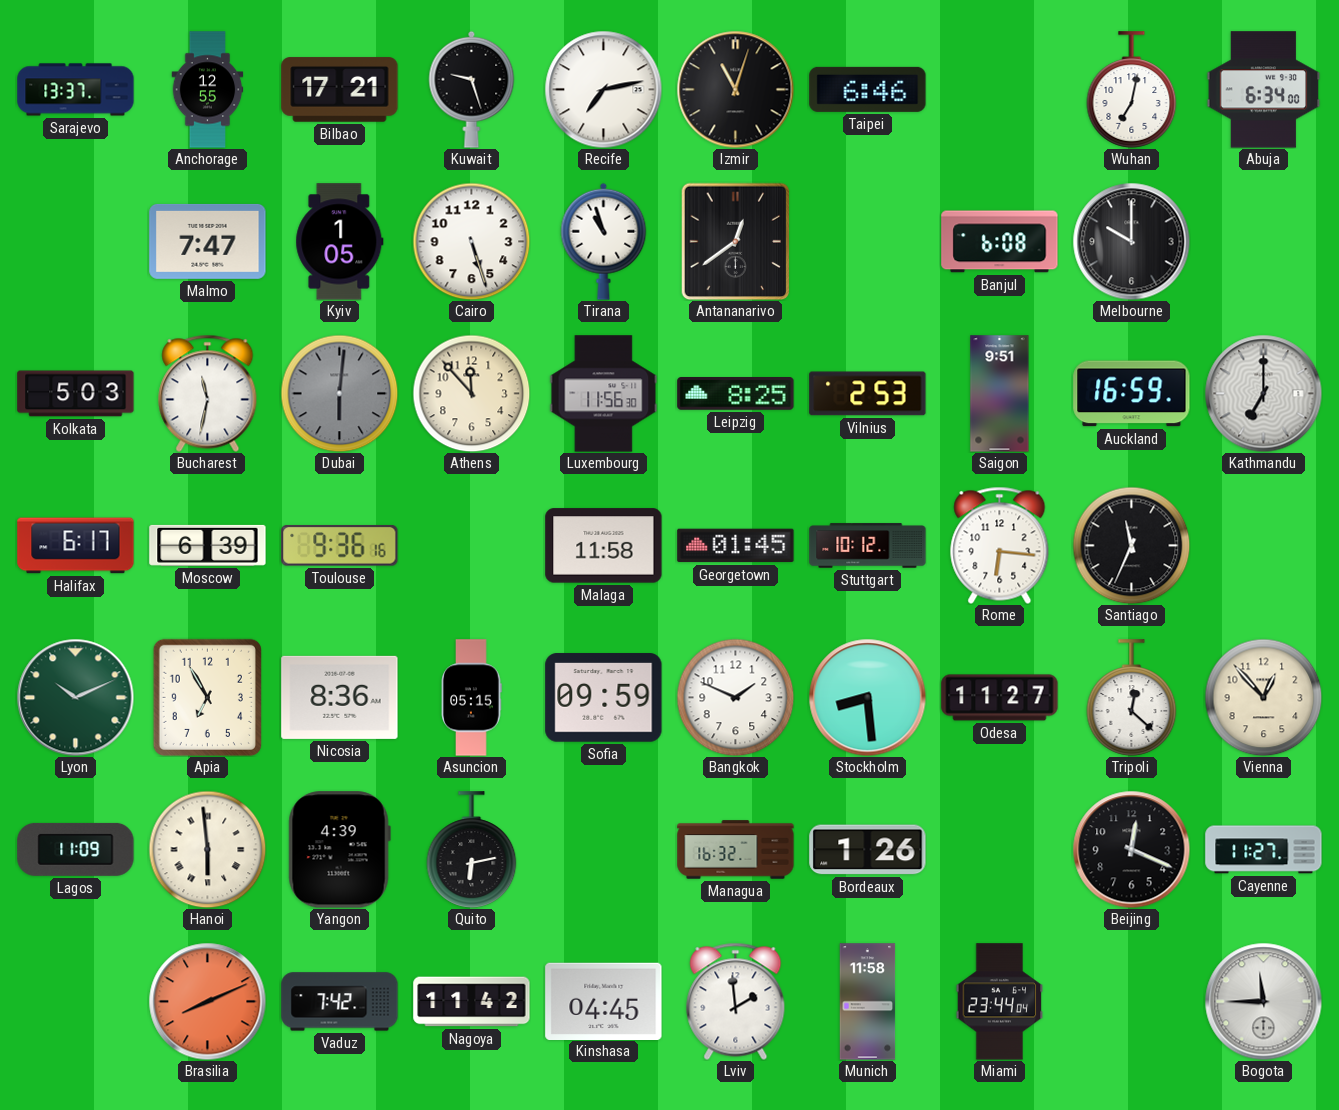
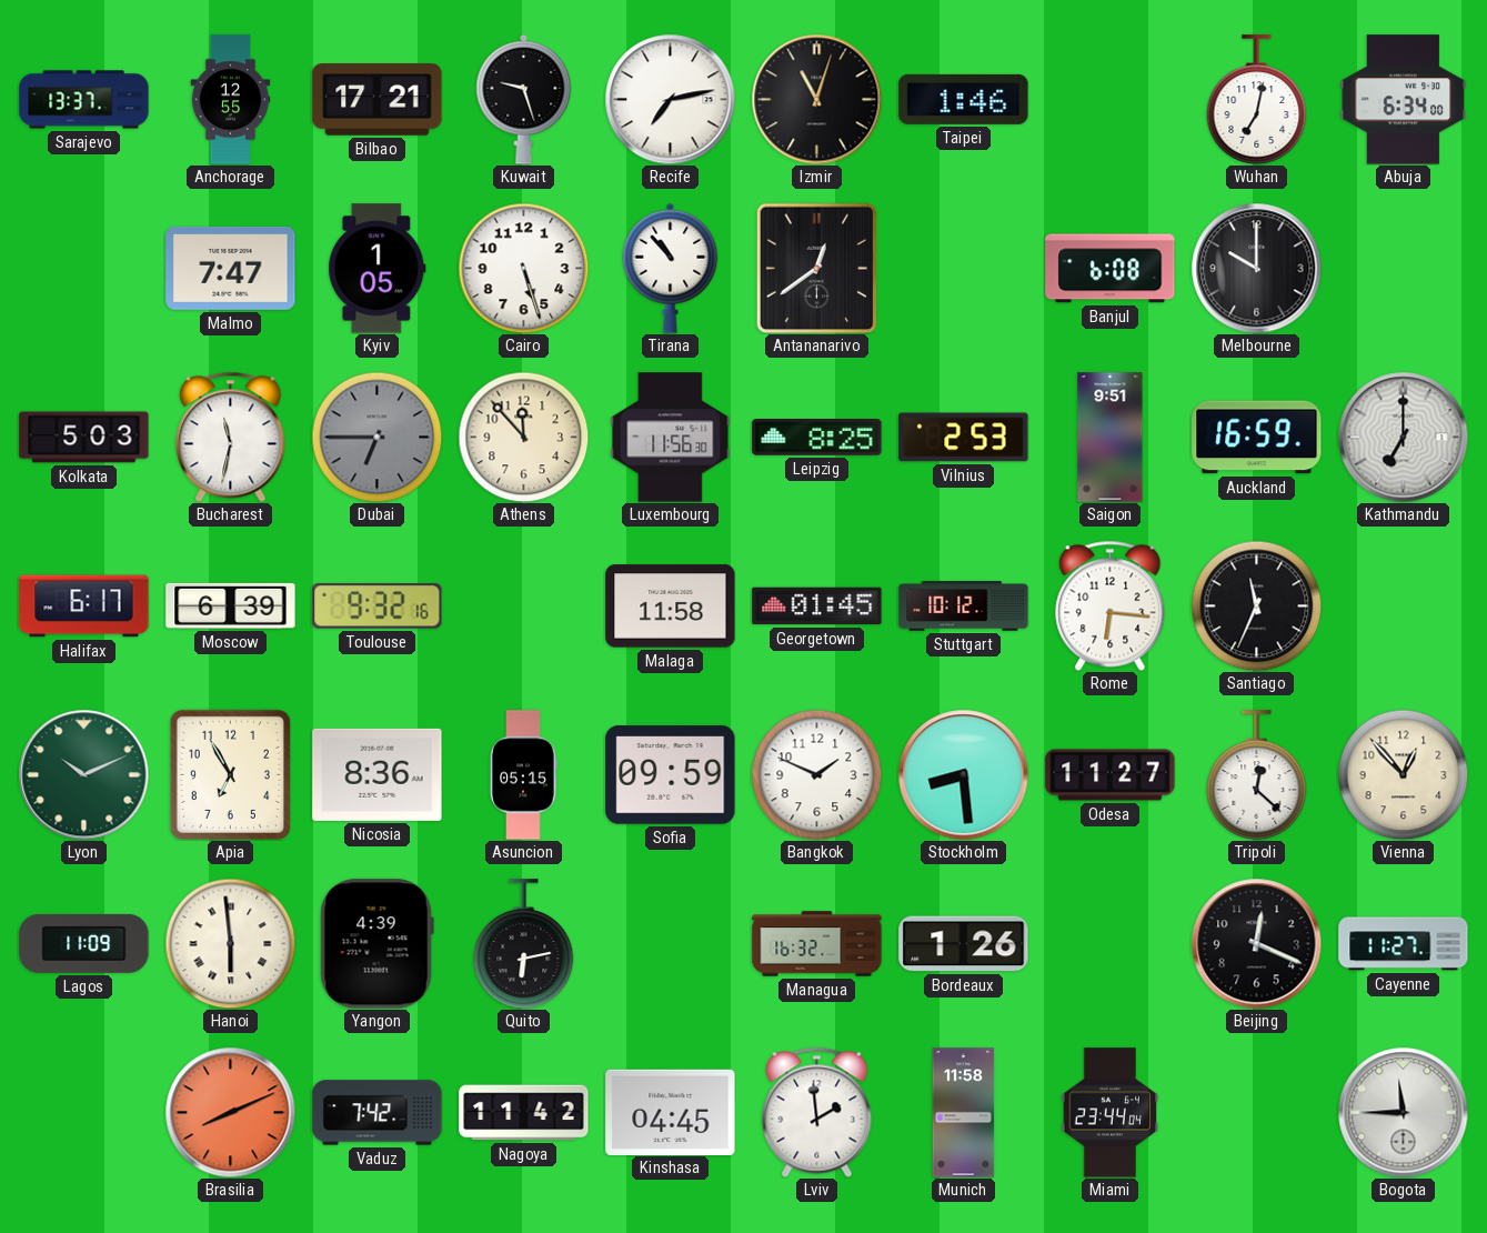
Taipei: 6:46 -> 1:46 (964, 99)
Tirana: 10:57 -> 10:53 (671, 268)
Dubai: 6:01 -> 6:45 (376, 437)
Toulouse: 9:36 -> 9:32 (378, 607)
